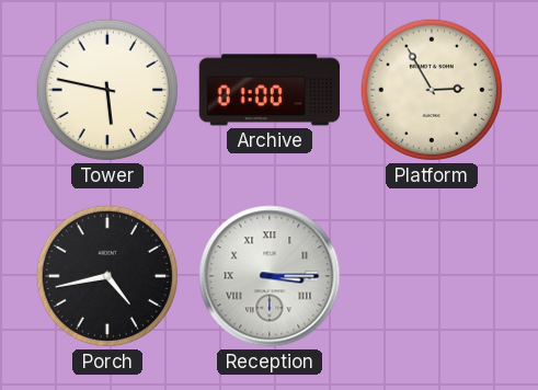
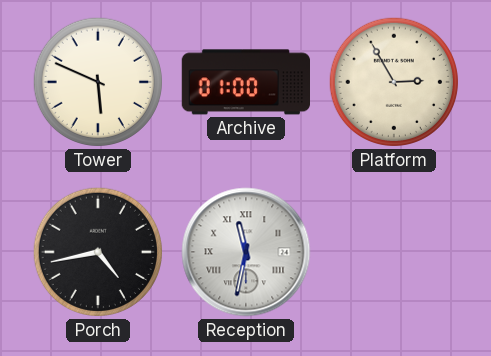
Tower: 5:47 -> 5:49 (98, 82)
Reception: 3:15 -> 11:32 (246, 252)
